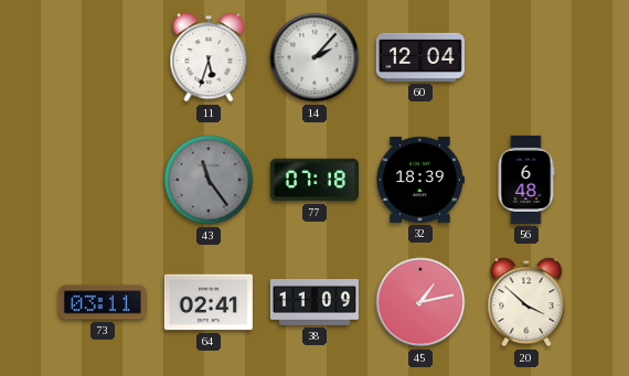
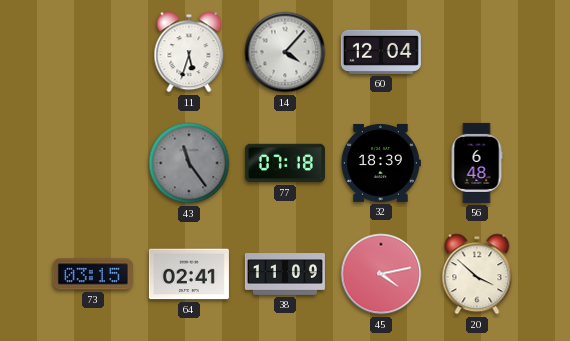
14: 2:07 -> 4:07 (285, 52)
73: 03:11 -> 03:15 (93, 274)
45: 1:13 -> 4:13 (381, 274)
